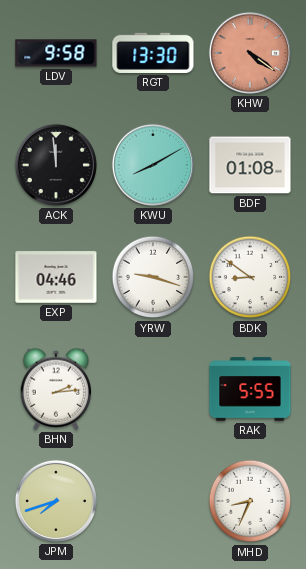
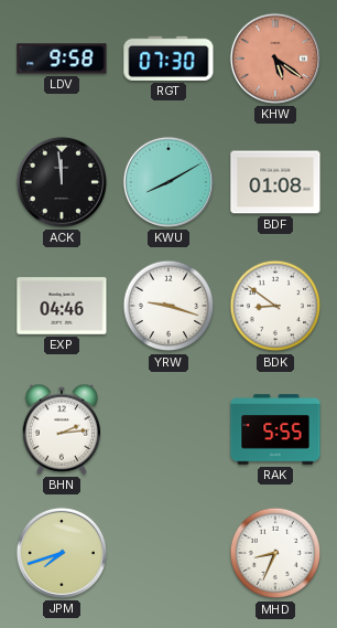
RGT: 13:30 -> 07:30 (168, 58)
KHW: 4:21 -> 5:21 (275, 58)
